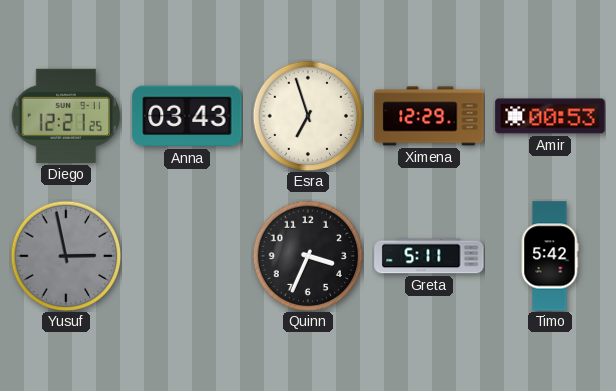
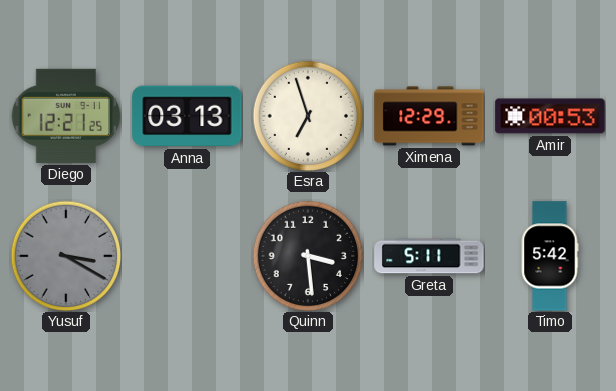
Anna: 03:43 -> 03:13 (187, 116)
Yusuf: 2:58 -> 3:20 (66, 256)
Quinn: 3:34 -> 3:29 (308, 256)
